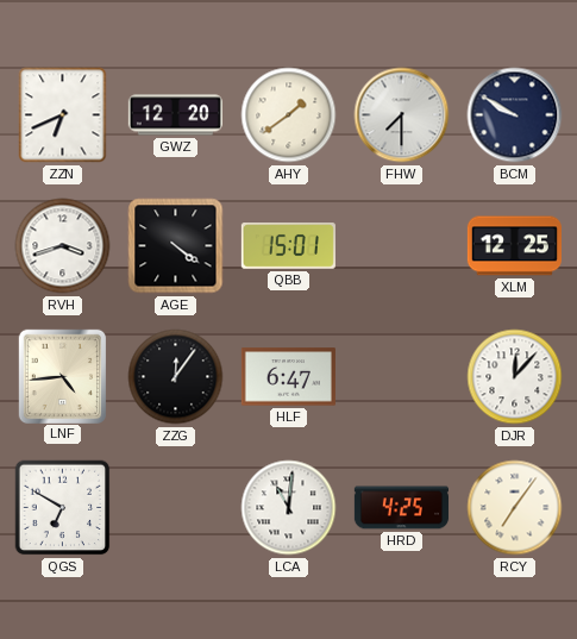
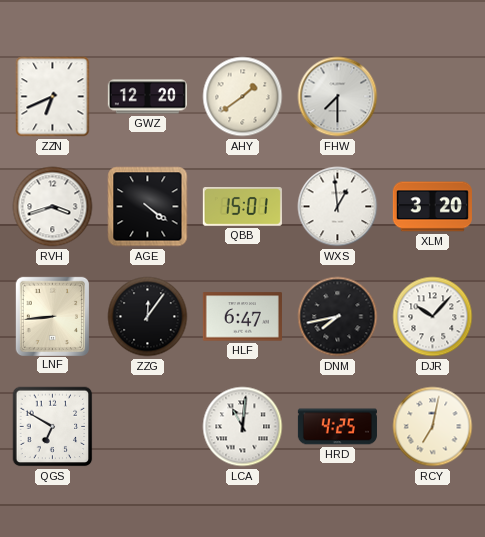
BCM: 9:50 -> none (515, 115)
WXS: none -> 12:59 (338, 207)
XLM: 12:25 -> 3:20 (432, 207)
LNF: 4:44 -> 8:44 (52, 316)
DNM: none -> 7:43 (338, 317)
DJR: 12:07 -> 10:07 (433, 317)
RCY: 7:06 -> 7:02 (433, 427)
